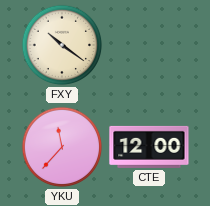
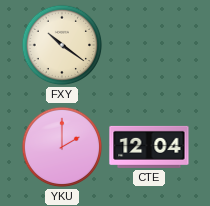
YKU: 11:37 -> 2:00 (62, 147)
CTE: 12:00 -> 12:04 (149, 147)
